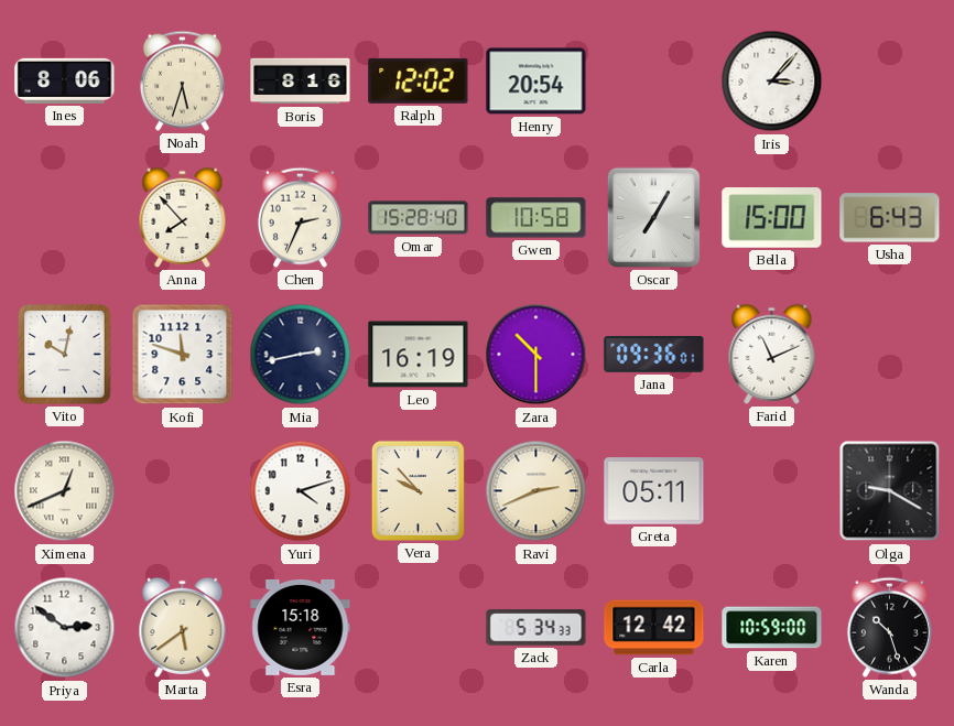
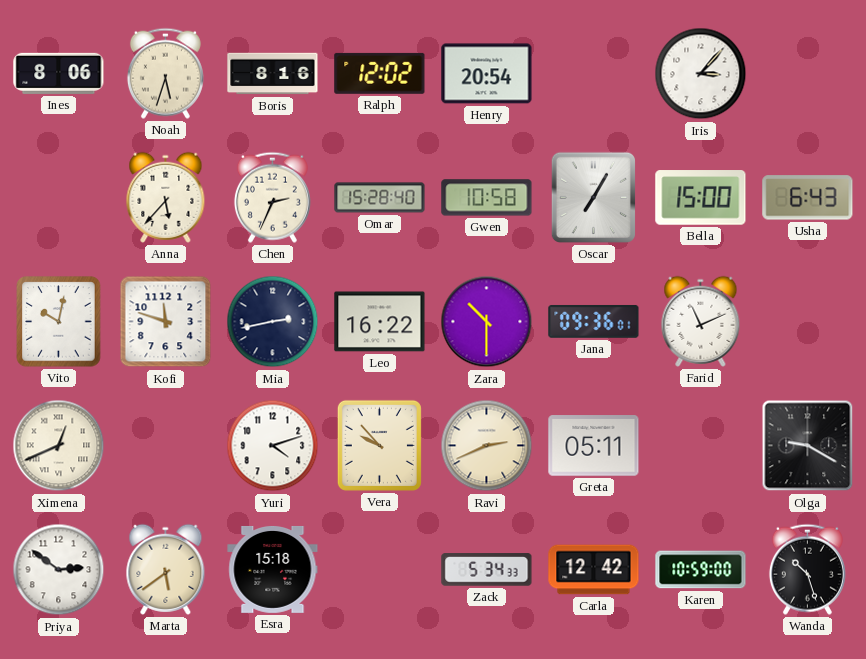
Anna: 7:53 -> 5:37 (166, 197)
Leo: 16:19 -> 16:22 (380, 322)
